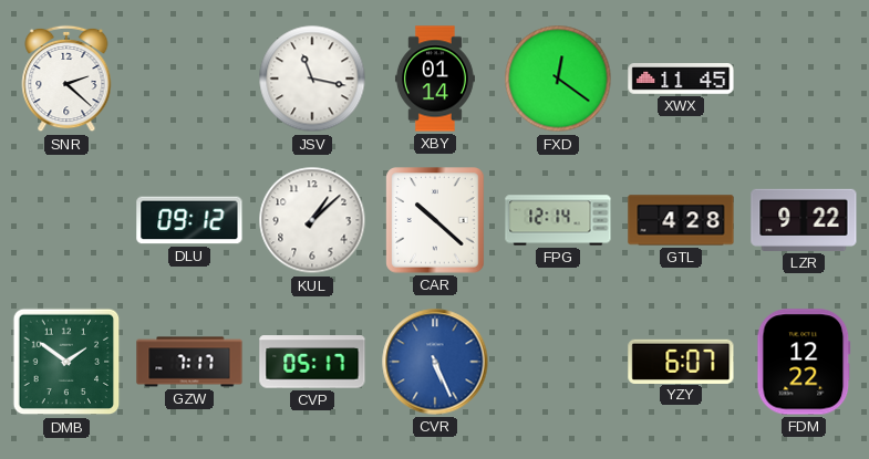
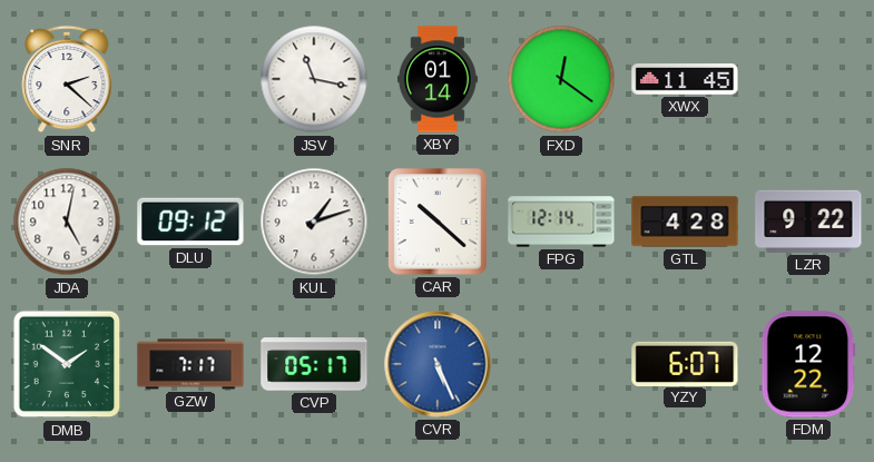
JDA: none -> 5:02 (67, 222)
KUL: 1:08 -> 1:12 (314, 222)
